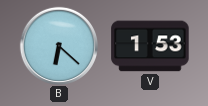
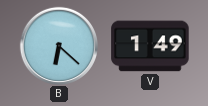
V: 1:53 -> 1:49 (150, 46)
